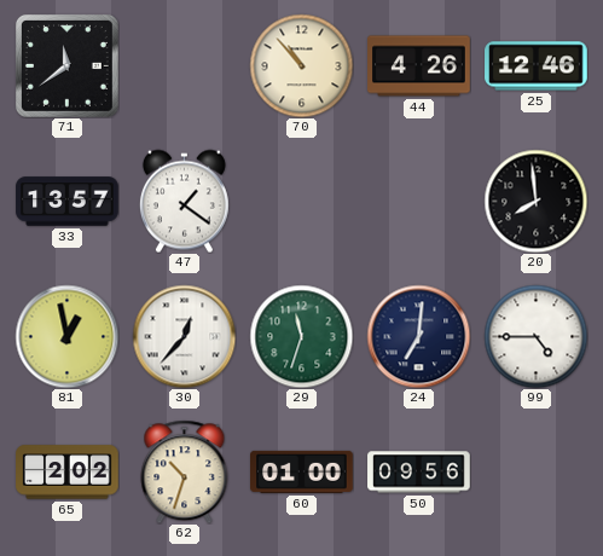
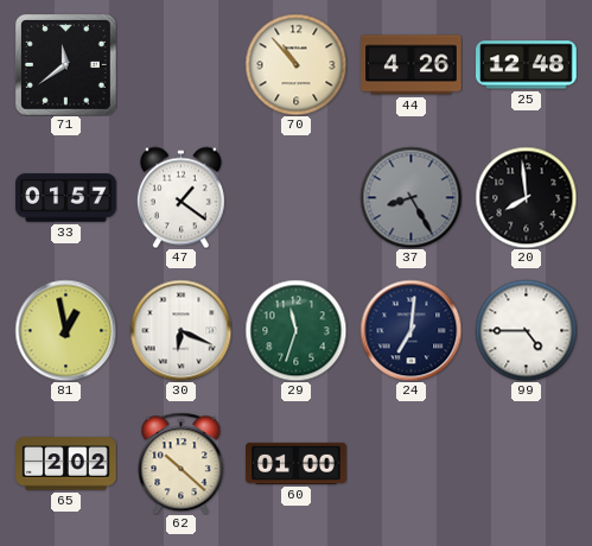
25: 12:46 -> 12:48 (527, 65)
33: 13:57 -> 01:57 (66, 198)
37: none -> 8:25 (410, 197)
30: 12:37 -> 6:19 (180, 330)
62: 10:33 -> 10:22 (182, 463)
50: 09:56 -> none (419, 473)
